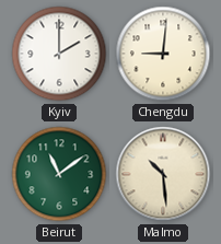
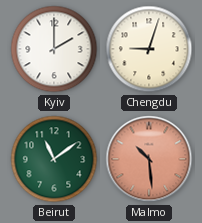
Chengdu: 9:01 -> 9:03 (149, 49)
Malmo dial: cream -> salmon (149, 159)
